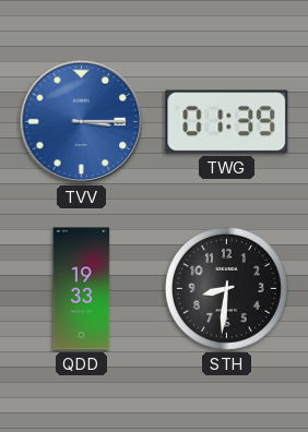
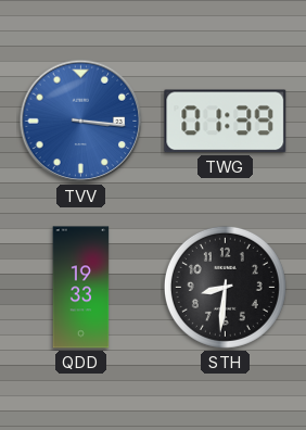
TVV: 3:15 -> 3:16 (81, 122)
